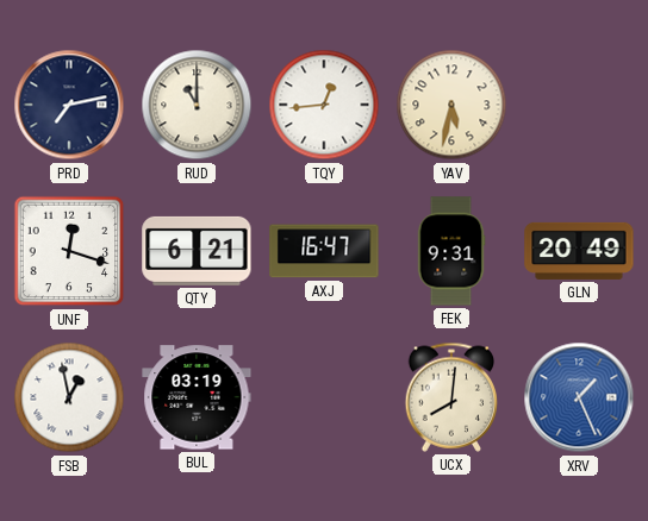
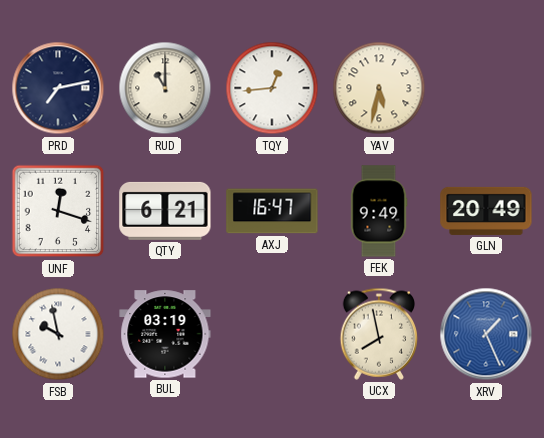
FEK: 9:31 -> 9:49 (379, 211)
FSB: 12:58 -> 9:58 (58, 334)
UCX: 8:01 -> 7:58 (379, 334)
